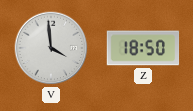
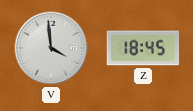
Z: 18:50 -> 18:45 (143, 48)
